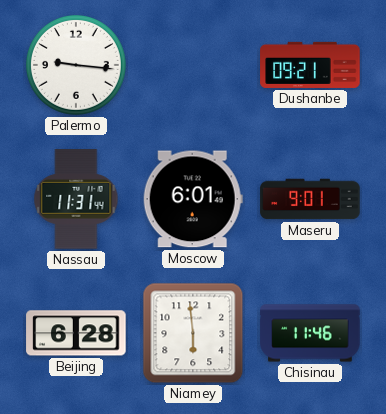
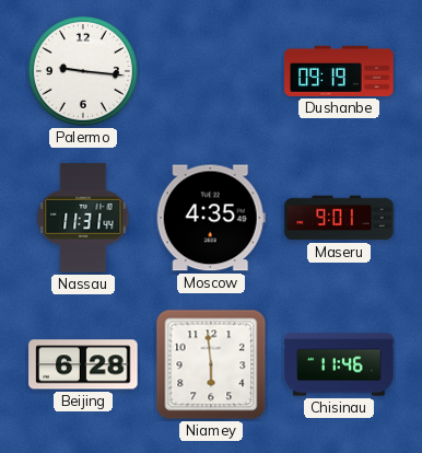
Dushanbe: 09:21 -> 09:19 (339, 71)
Moscow: 6:01 -> 4:35 (211, 218)
